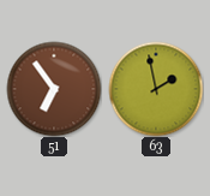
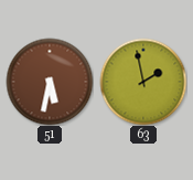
51: 6:54 -> 5:32 (50, 82)
